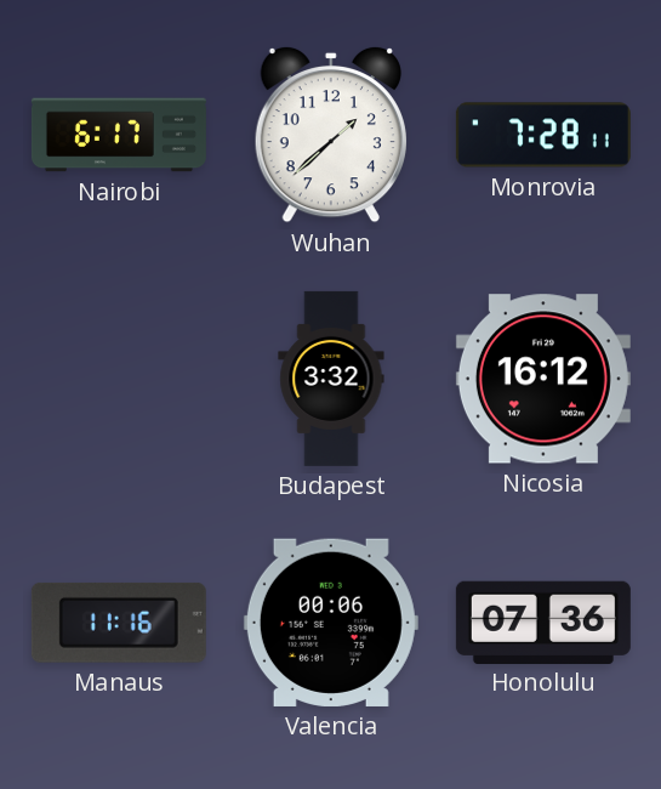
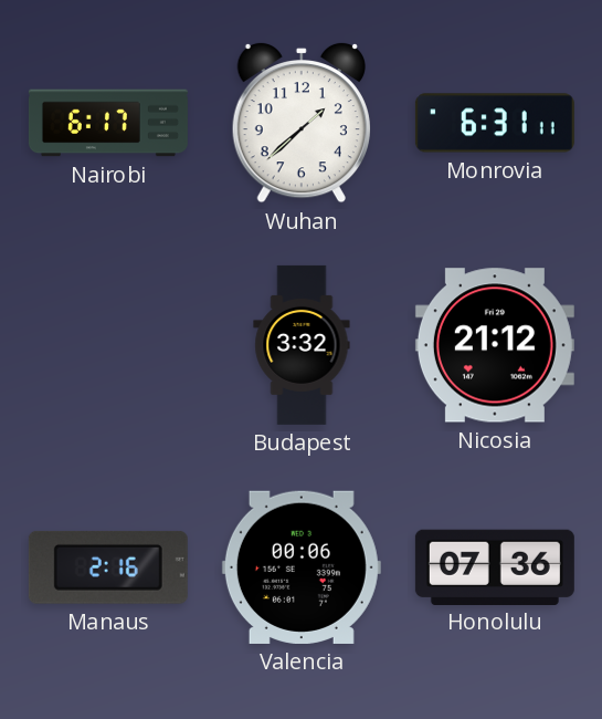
Monrovia: 7:28 -> 6:31 (495, 123)
Nicosia: 16:12 -> 21:12 (495, 345)
Manaus: 11:16 -> 2:16 (108, 567)
